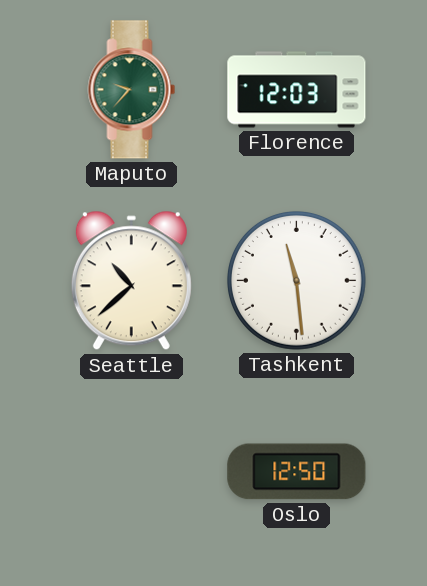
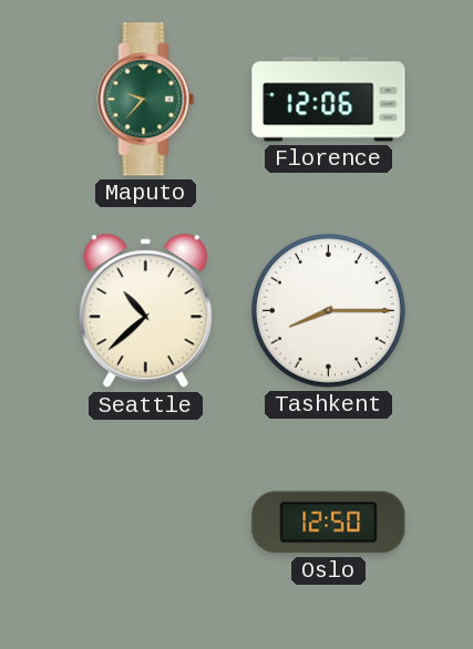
Florence: 12:03 -> 12:06 (329, 100)
Tashkent: 11:29 -> 8:15 (328, 310)
